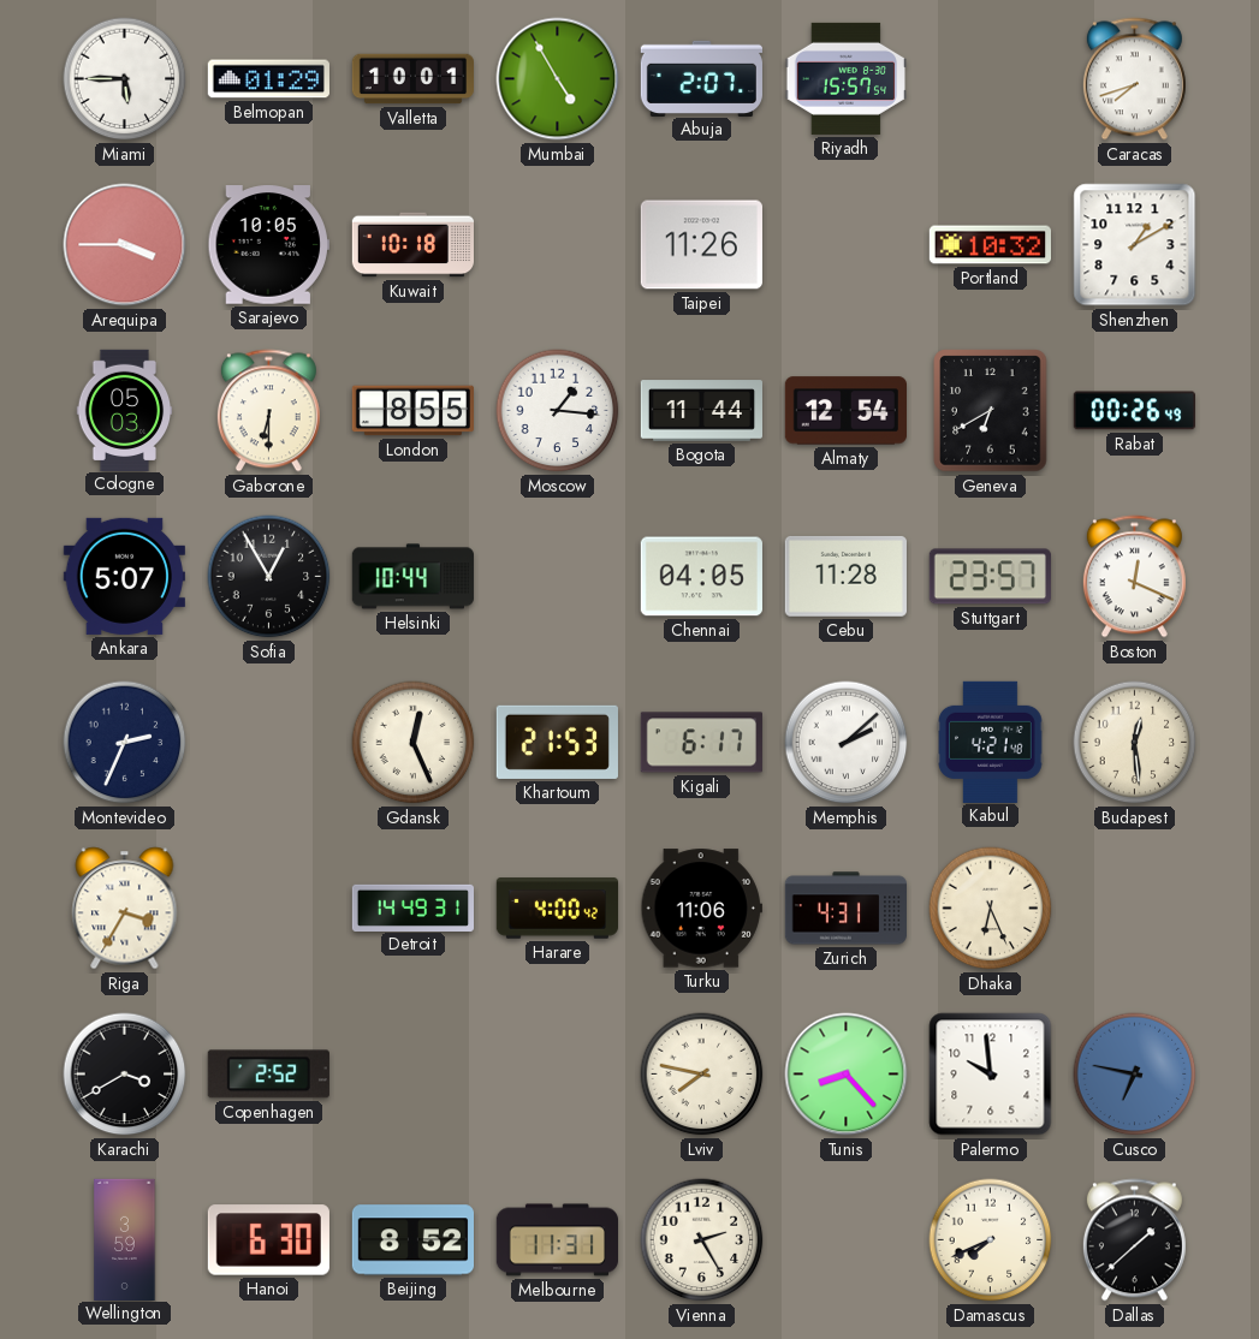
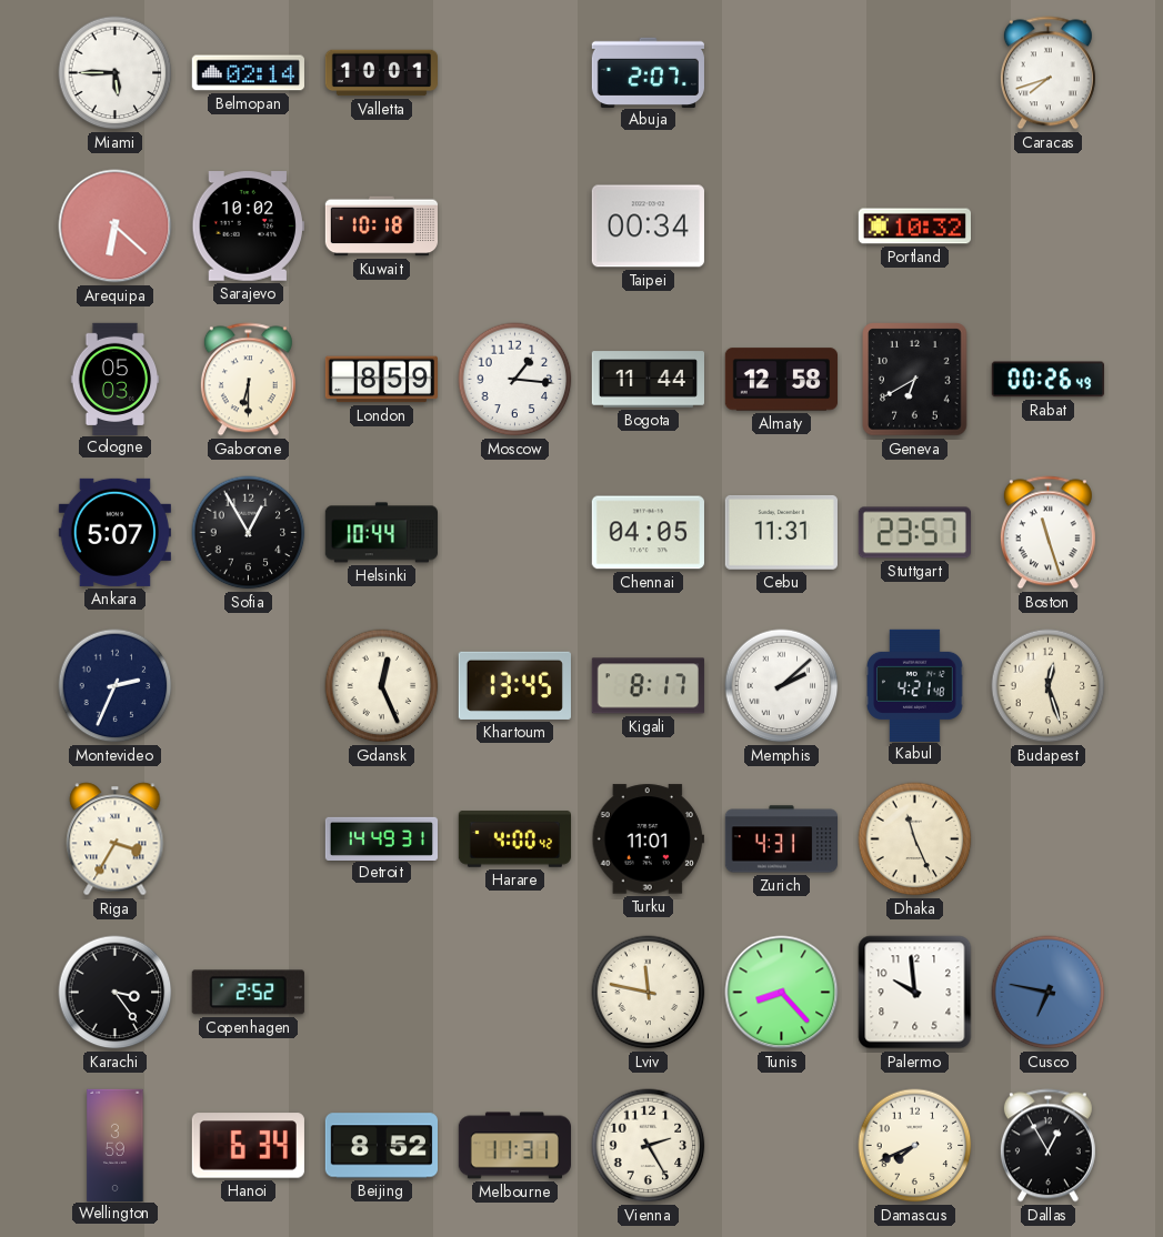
Belmopan: 01:29 -> 02:14 (248, 73)
Mumbai: 4:55 -> none (558, 79)
Riyadh: 15:57 -> none (845, 78)
Arequipa: 3:45 -> 6:22 (116, 227)
Sarajevo: 10:05 -> 10:02 (248, 227)
Taipei: 11:26 -> 00:34 (648, 227)
Shenzhen: 1:10 -> none (1135, 245)
London: 8:55 -> 8:59 (381, 380)
Almaty: 12:54 -> 12:58 (781, 380)
Cebu: 11:28 -> 11:31 (781, 533)
Boston: 12:19 -> 11:27 (1047, 533)
Khartoum: 21:53 -> 13:45 (514, 685)
Kigali: 6:17 -> 8:17 (648, 686)
Budapest: 12:29 -> 12:27 (1049, 686)
Turku: 11:06 -> 11:01 (648, 839)
Dhaka: 6:26 -> 11:26 (915, 839)
Karachi: 3:40 -> 3:24 (116, 993)
Lviv: 7:47 -> 11:47 (649, 993)
Hanoi: 6:30 -> 6:34 (248, 1146)
Dallas: 1:38 -> 12:55 (1047, 1146)
